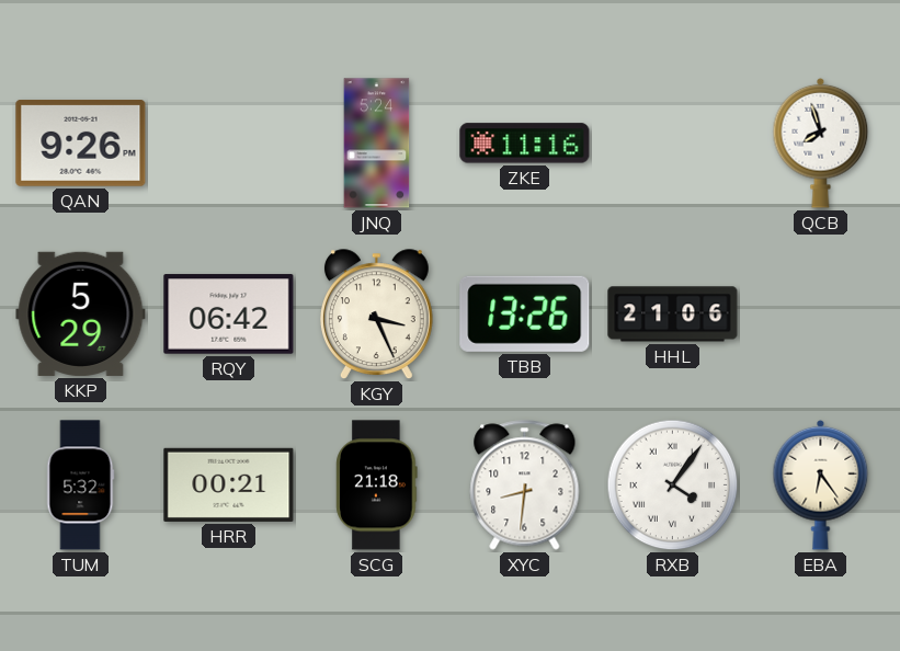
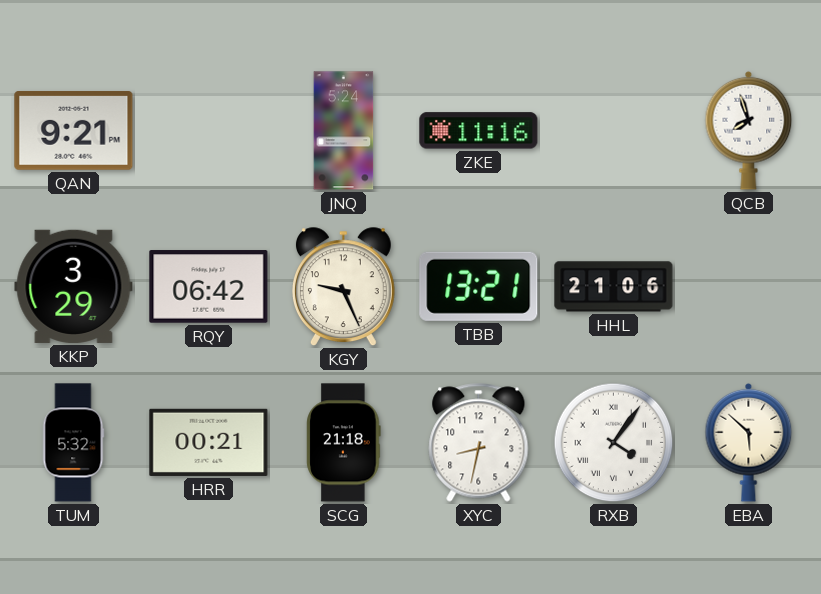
QAN: 9:26 -> 9:21 (74, 131)
KKP: 5:29 -> 3:29 (74, 286)
KGY: 3:26 -> 9:26 (343, 287)
TBB: 13:26 -> 13:21 (479, 286)
XYC: 8:31 -> 8:32 (479, 443)
EBA: 6:24 -> 5:52 (749, 442)
